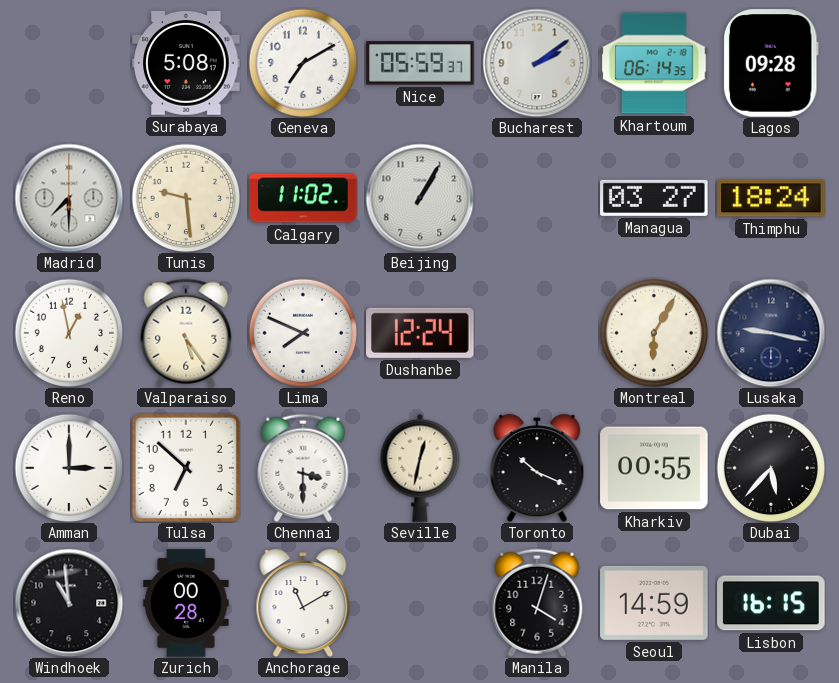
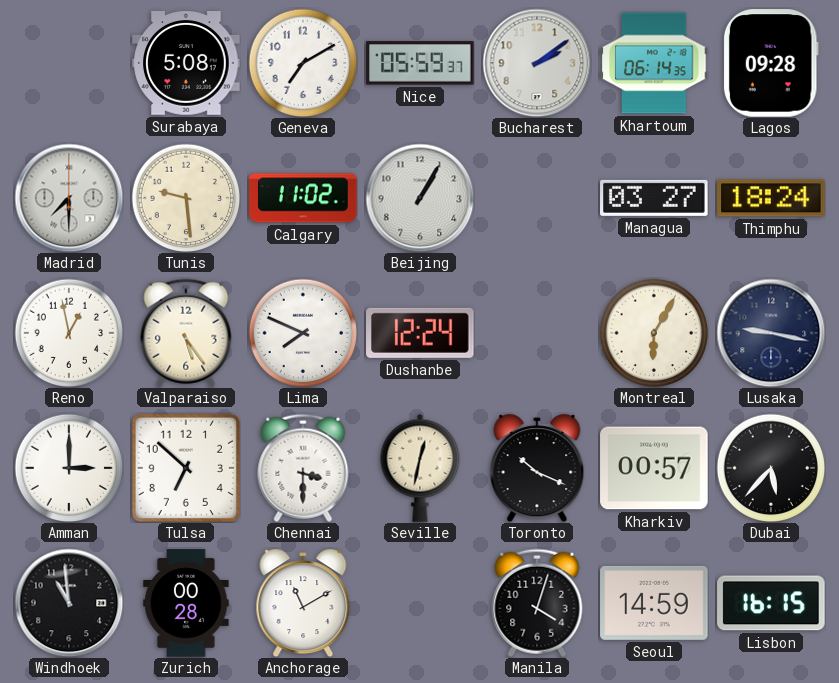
Kharkiv: 00:55 -> 00:57 (654, 468)
